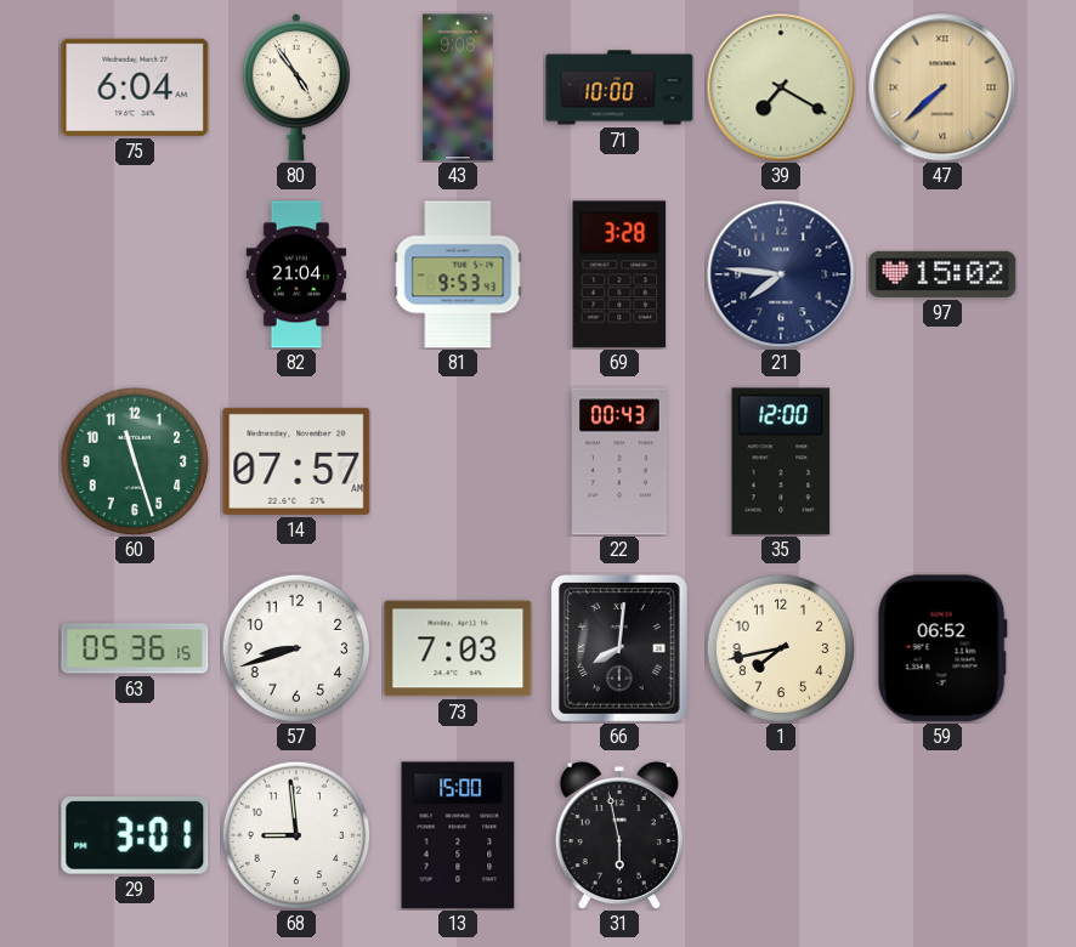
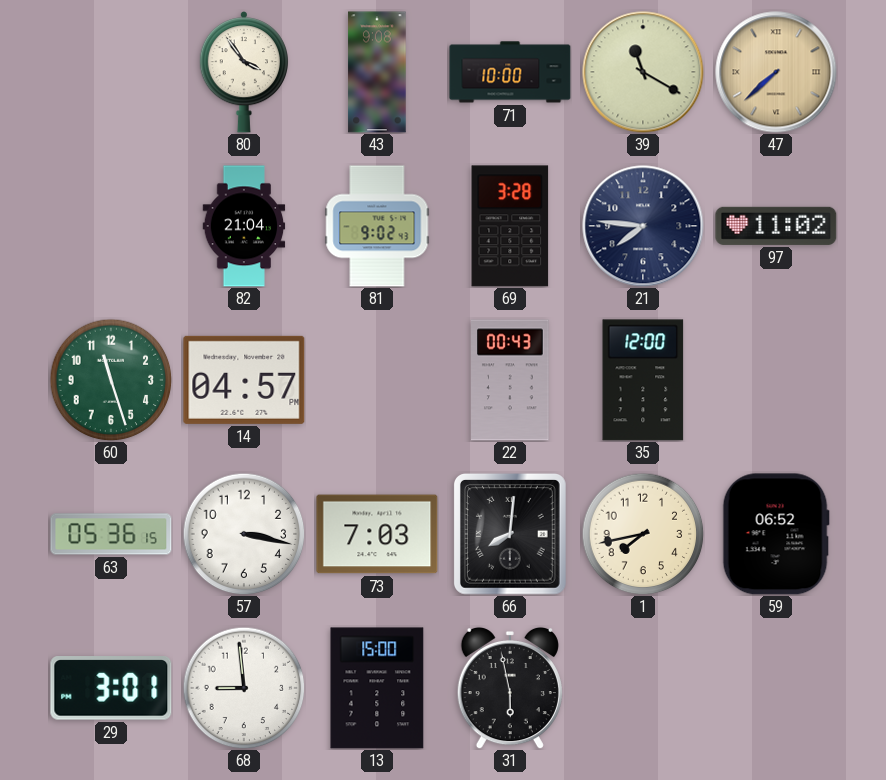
75: 6:04 -> none (135, 87)
80: 4:54 -> 3:54 (243, 73)
39: 7:20 -> 11:20 (643, 72)
81: 9:53 -> 9:02 (377, 226)
97: 15:02 -> 11:02 (776, 226)
14: 07:57 -> 04:57 (244, 380)
57: 8:42 -> 3:17 (244, 534)
